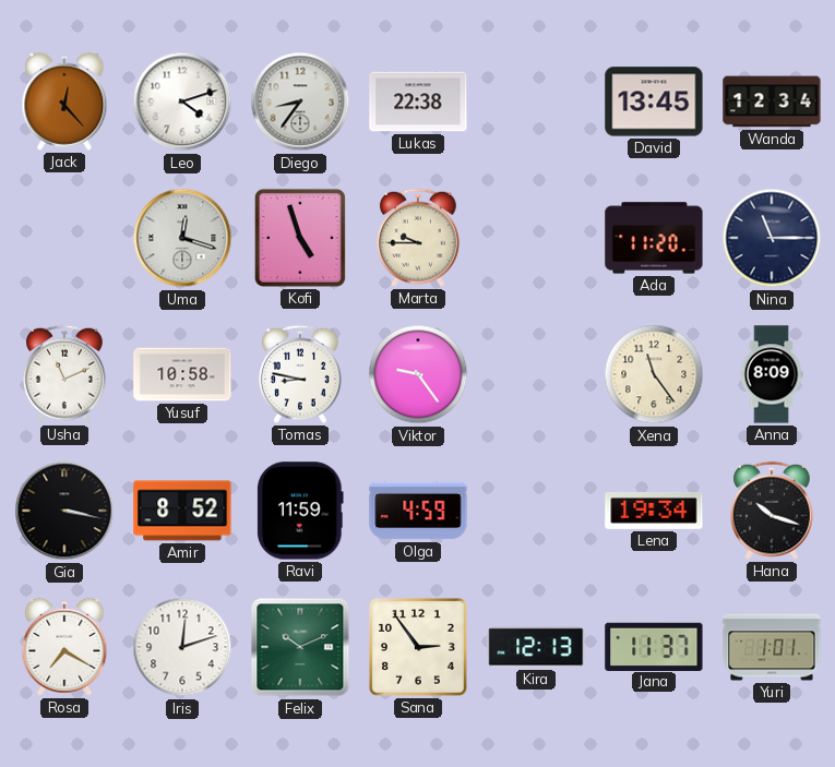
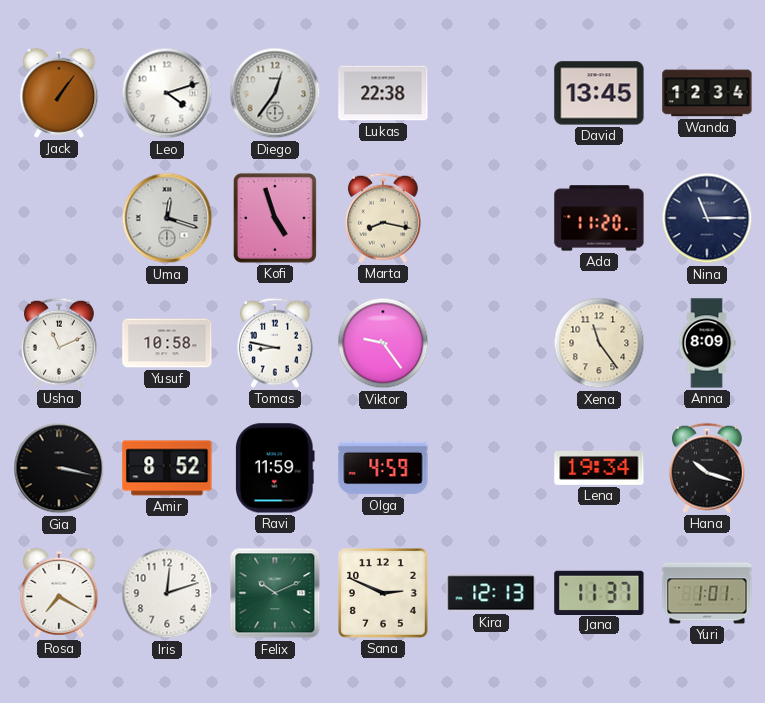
Jack: 12:23 -> 1:06 (59, 93)
Diego: 8:36 -> 12:36 (275, 93)
Marta: 9:45 -> 8:17 (383, 218)
Sana: 2:54 -> 2:49 (384, 594)
